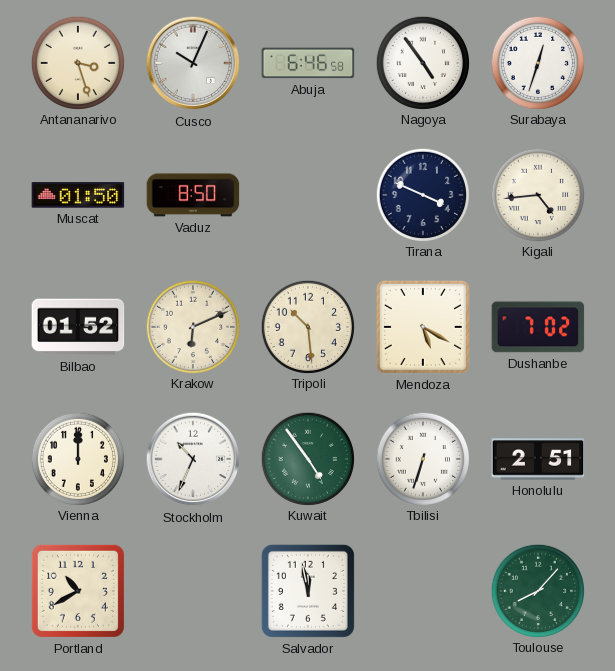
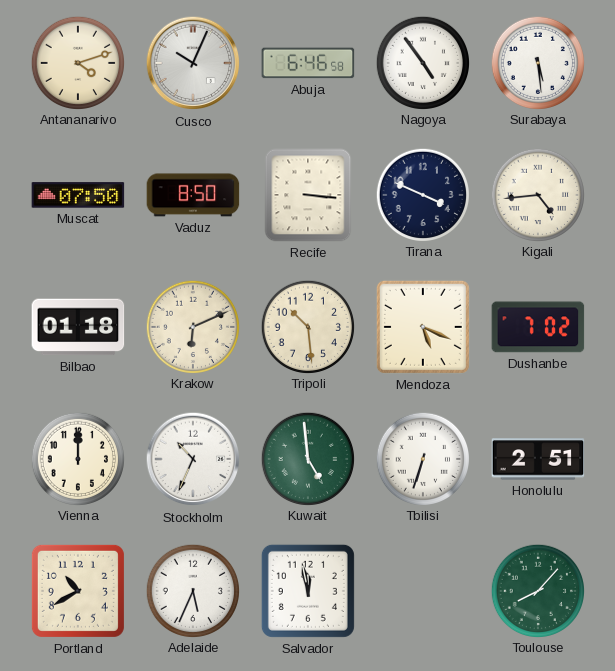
Antananarivo: 3:27 -> 4:12 (77, 62)
Surabaya: 12:33 -> 5:29 (537, 62)
Muscat: 01:50 -> 07:50 (78, 195)
Recife: none -> 3:16 (308, 195)
Bilbao: 01:52 -> 01:18 (78, 327)
Mendoza: 5:20 -> 5:19 (423, 327)
Kuwait: 4:54 -> 4:59 (307, 458)
Adelaide: none -> 5:34 (192, 590)
